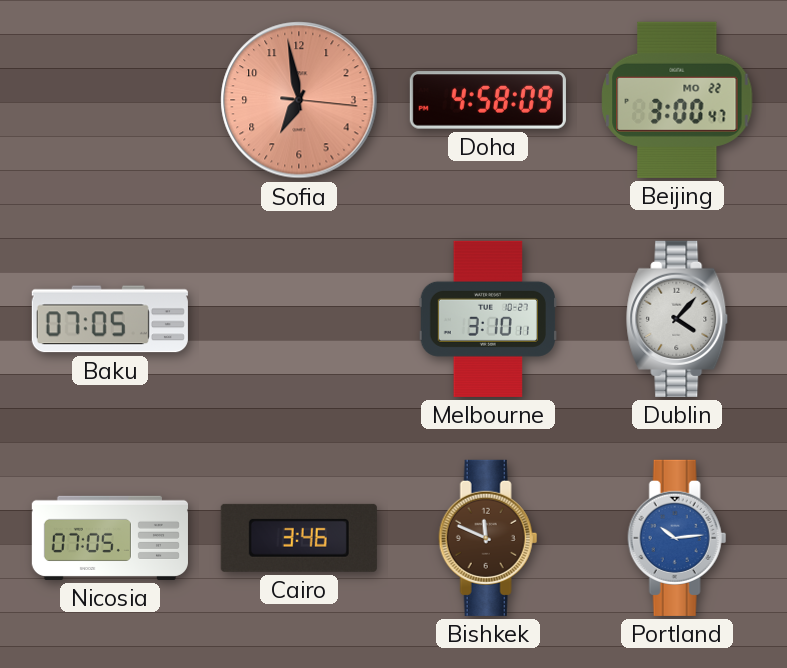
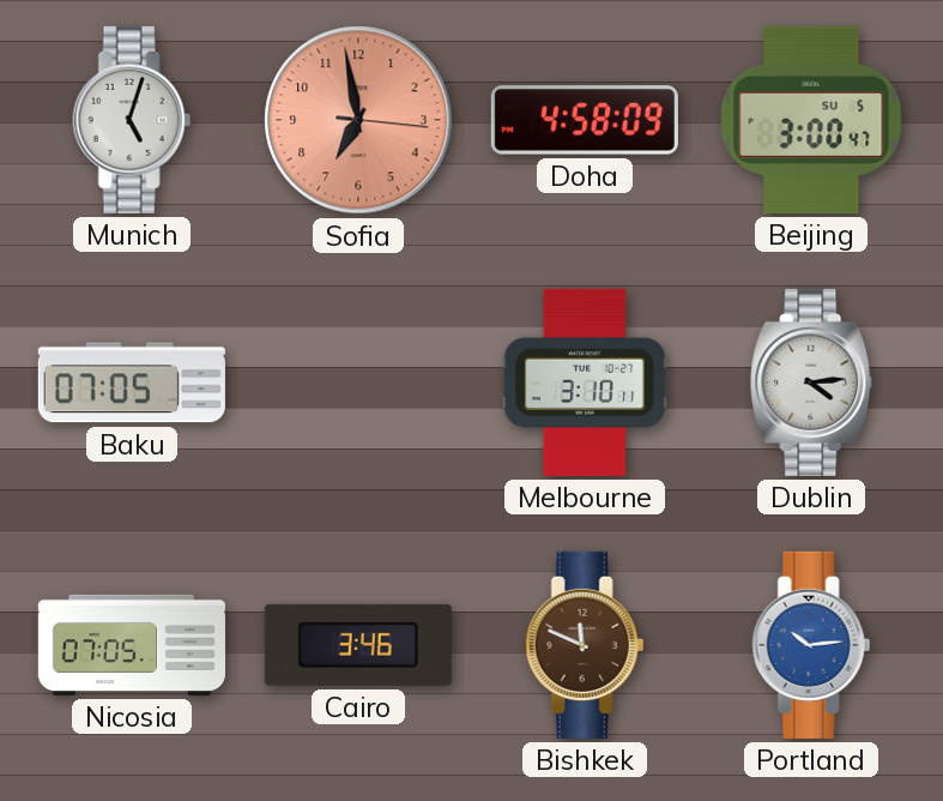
Munich: none -> 5:03 (132, 120)
Beijing date: MO 22 -> SU 5 (811, 120)
Dublin: 4:07 -> 4:14 (812, 383)
